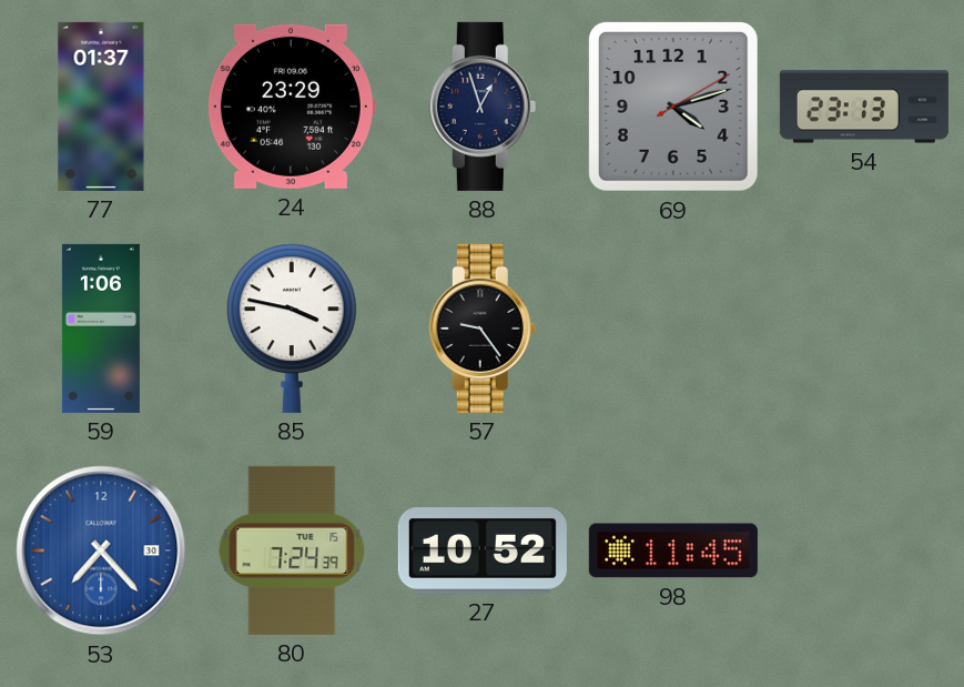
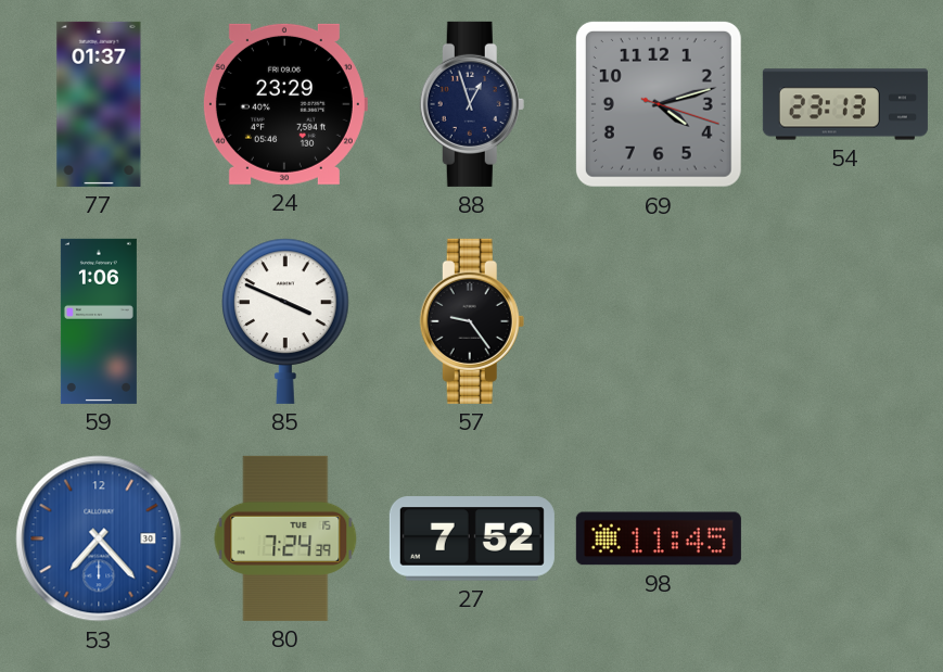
69: 4:12:10 -> 4:12:18 (659, 104)
85: 3:47 -> 3:49 (285, 321)
27: 10:52 -> 7:52 (472, 538)
